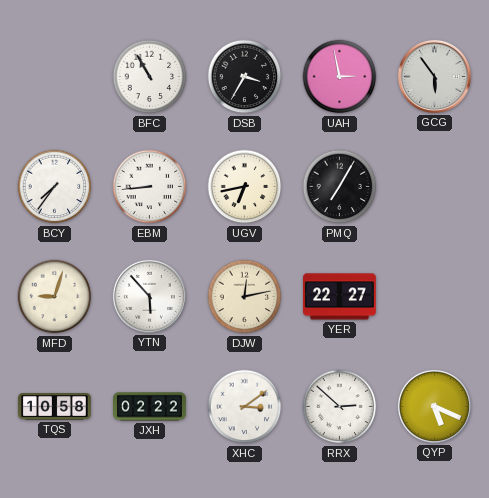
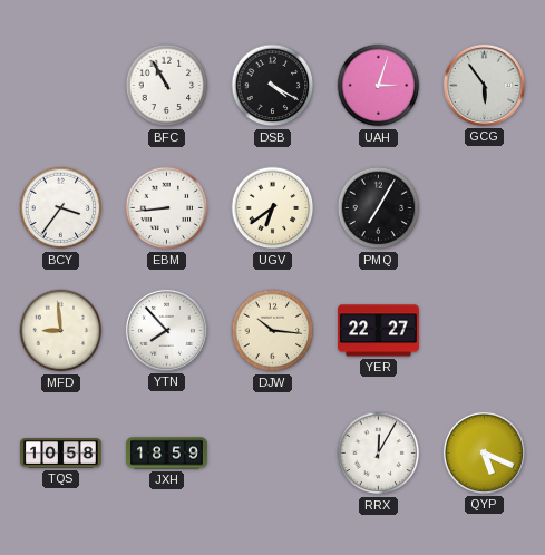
DSB: 3:35 -> 4:20 (273, 86)
UAH: 2:58 -> 3:03 (379, 86)
BCY: 7:36 -> 3:36 (61, 208)
UGV: 6:43 -> 6:39 (273, 208)
MFD: 9:03 -> 8:59 (61, 331)
YTN: 5:53 -> 7:53 (166, 330)
DJW: 12:13 -> 10:16 (273, 331)
JXH: 02:22 -> 18:59 (167, 454)
XHC: 3:09 -> none (245, 407)
RRX: 2:52 -> 12:05 (379, 454)
